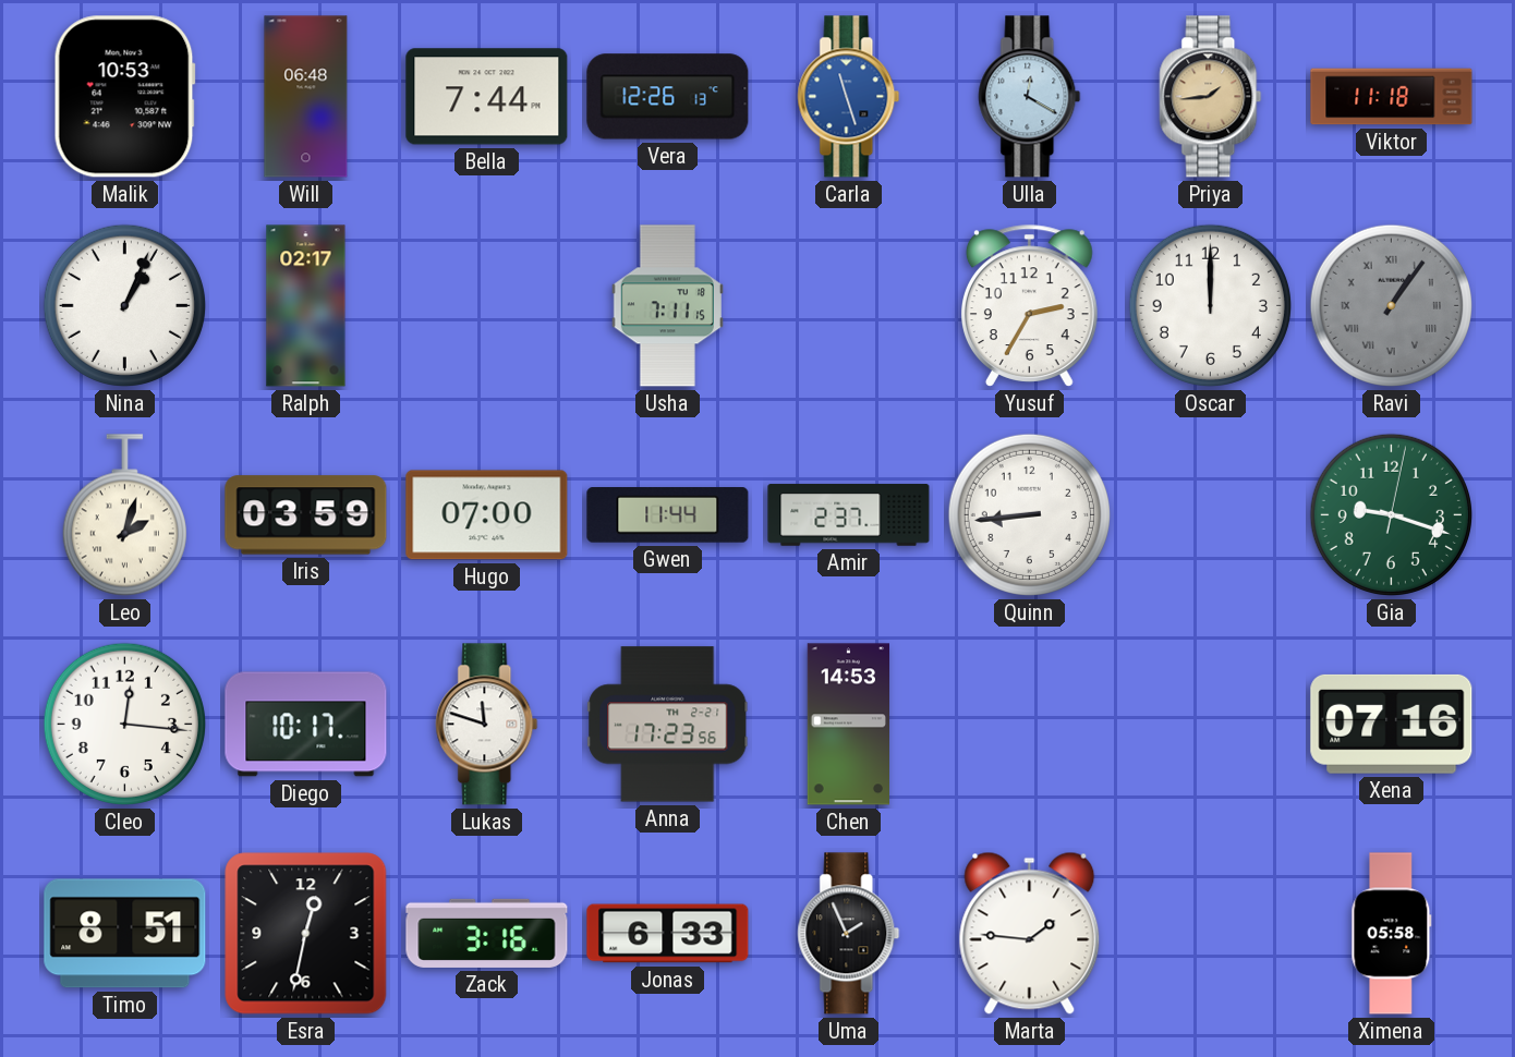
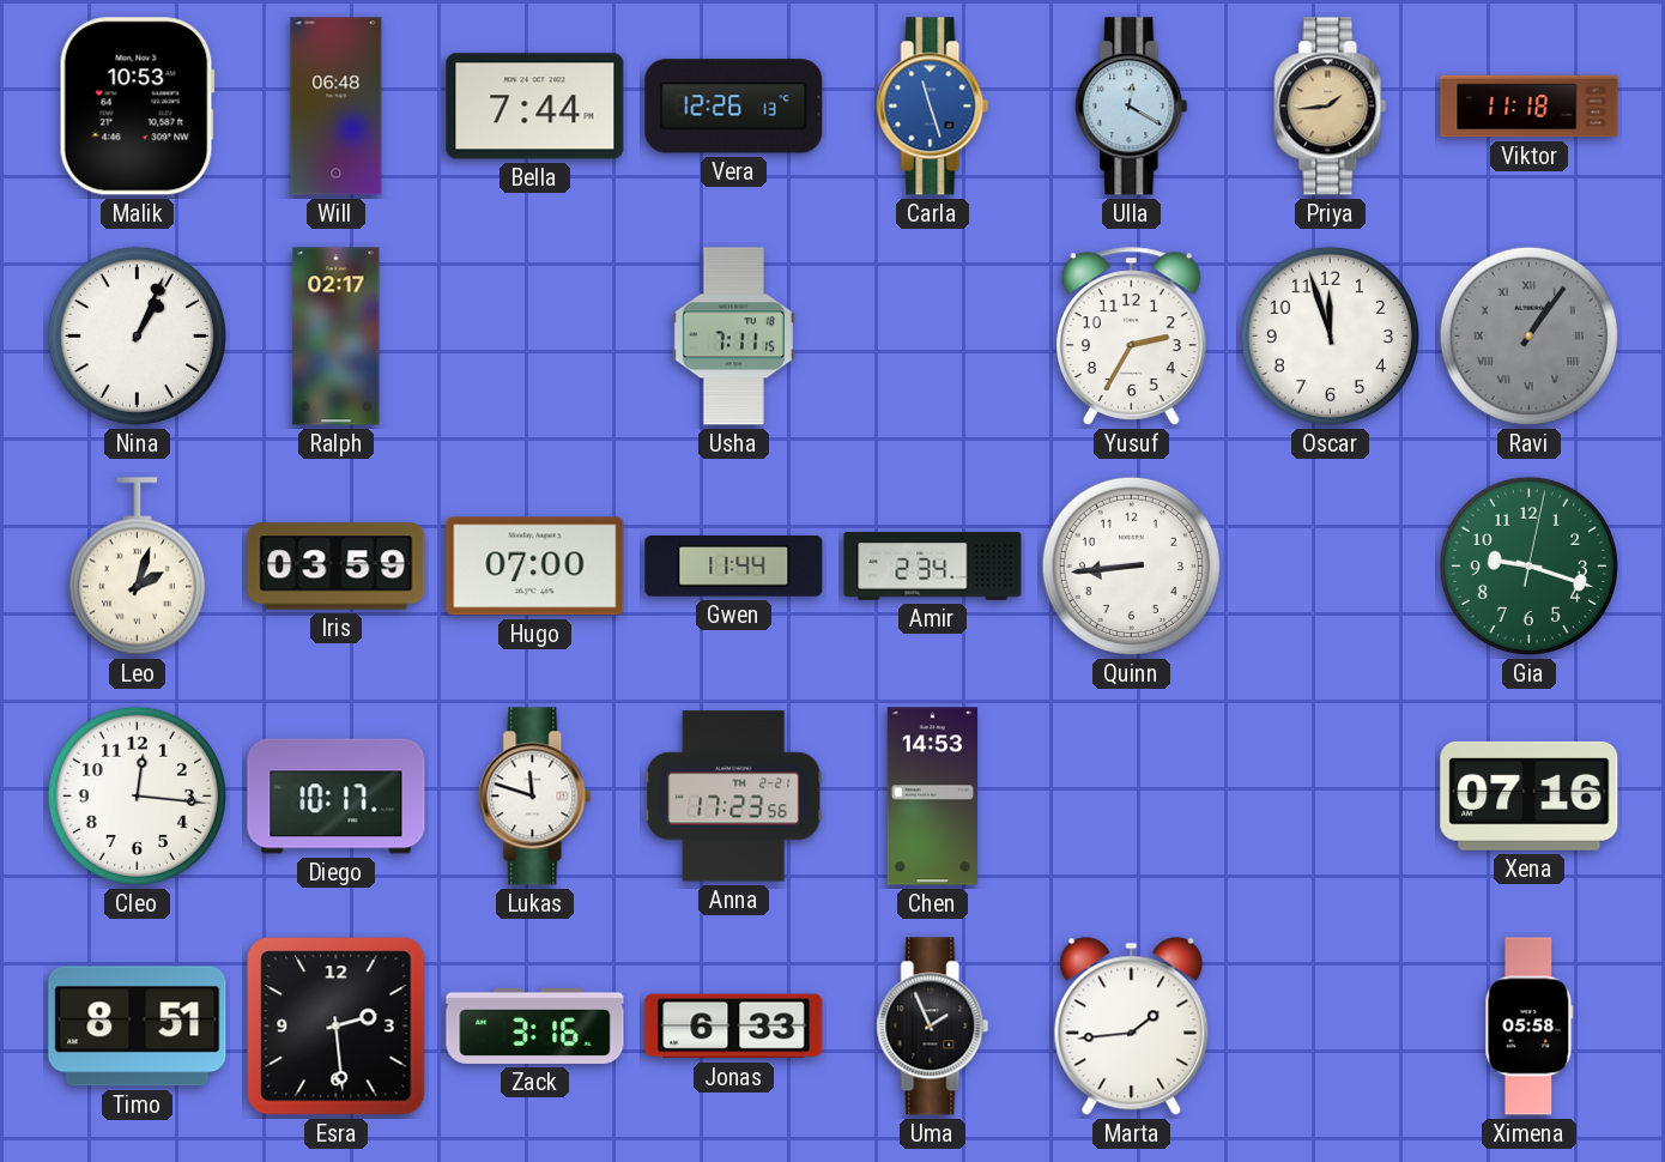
Oscar: 12:00 -> 11:57 (1330, 335)
Amir: 2:37 -> 2:34 (933, 567)
Esra: 12:32 -> 2:29 (337, 1027)
Marta: 1:46 -> 1:44 (1132, 1025)
